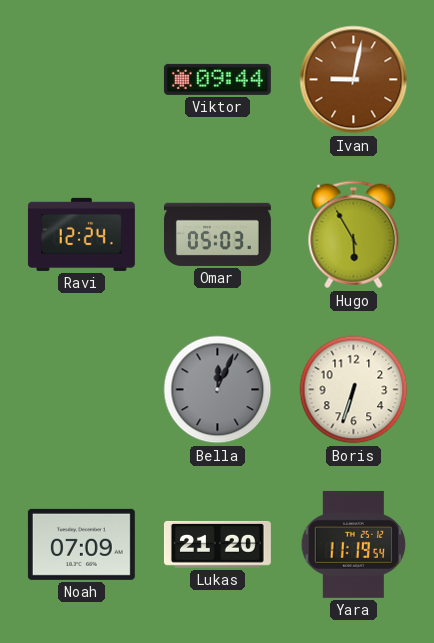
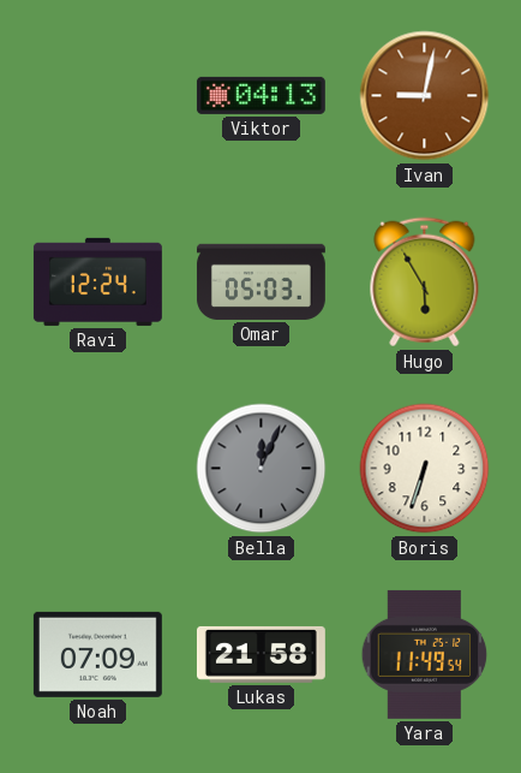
Viktor: 09:44 -> 04:13 (260, 95)
Lukas: 21:20 -> 21:58 (260, 655)
Yara: 11:19 -> 11:49 (425, 654)
